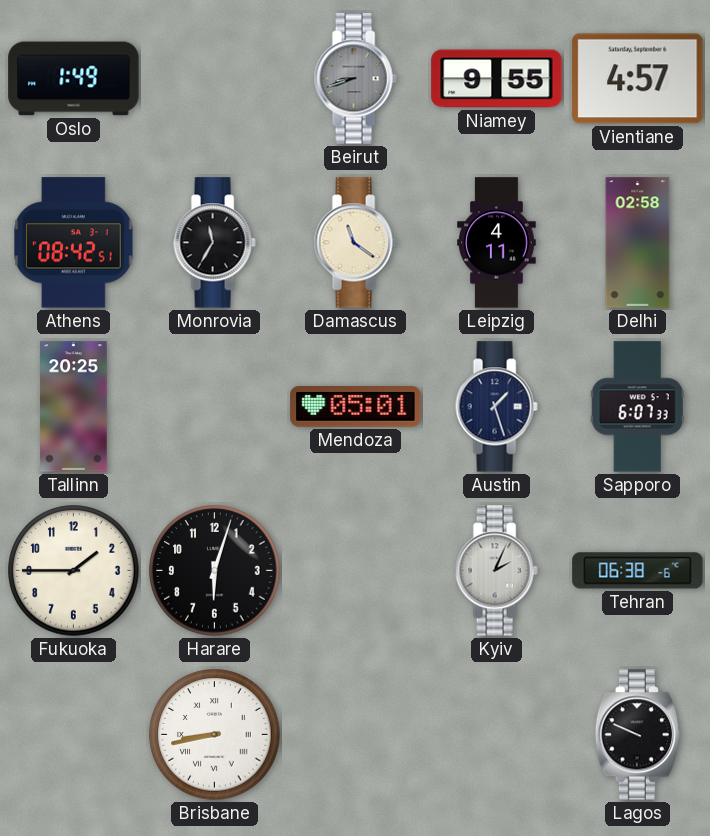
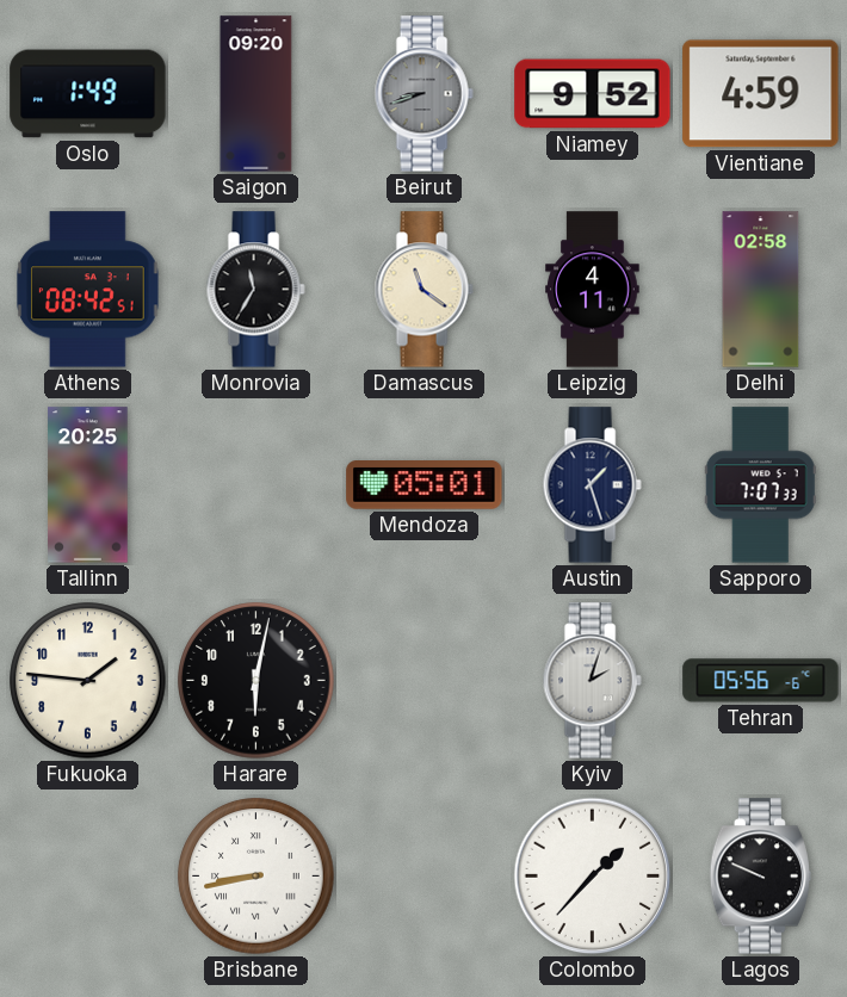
Saigon: none -> 09:20 (256, 94)
Niamey: 9:55 -> 9:52 (593, 94)
Vientiane: 4:57 -> 4:59 (761, 94)
Sapporo: 6:07 -> 7:07 (760, 485)
Fukuoka: 1:45 -> 1:46 (88, 681)
Harare: 6:03 -> 6:02 (256, 681)
Kyiv: 2:04 -> 2:03 (592, 681)
Tehran: 06:38 -> 05:56 (761, 681)
Colombo: none -> 1:37 (593, 877)
